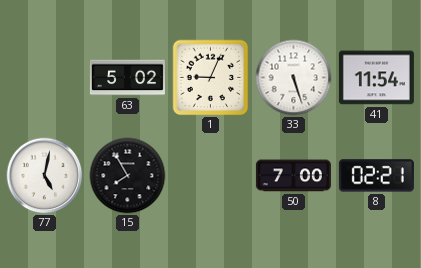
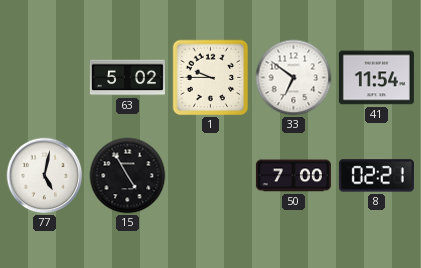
1: 9:04 -> 9:45 (211, 78)
33: 5:27 -> 6:51 (294, 78)
15: 7:55 -> 4:55 (128, 176)
